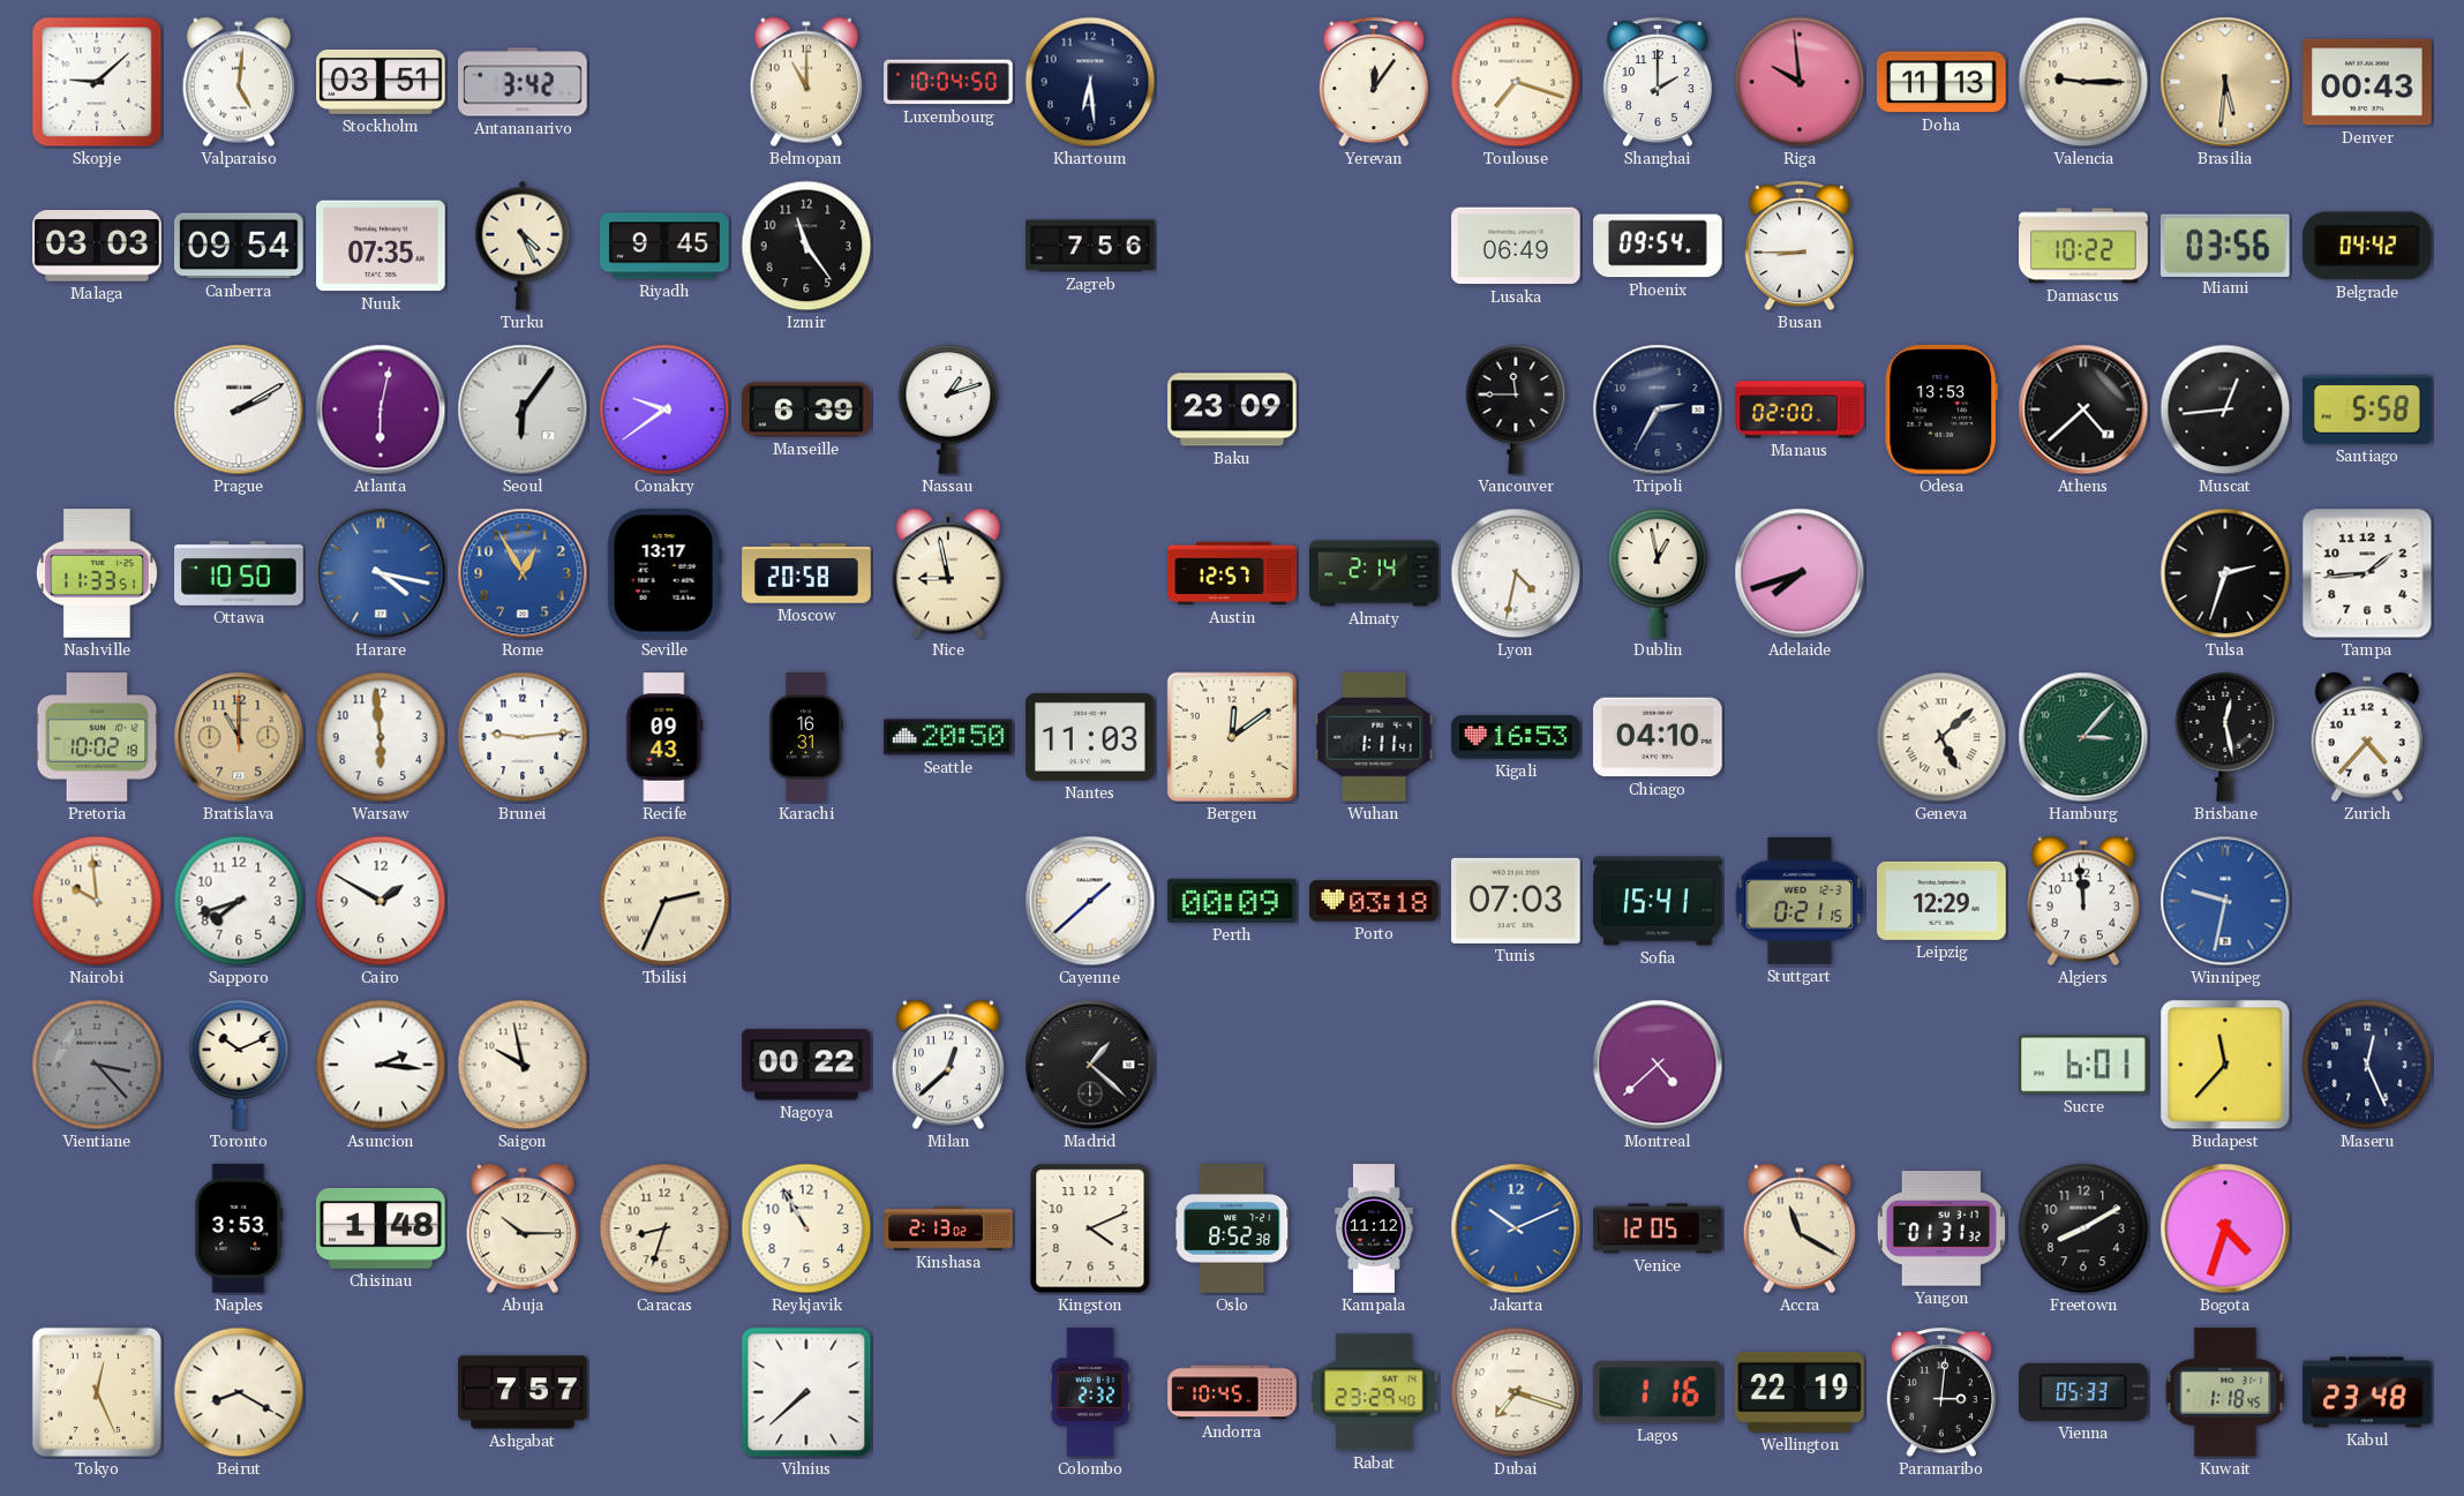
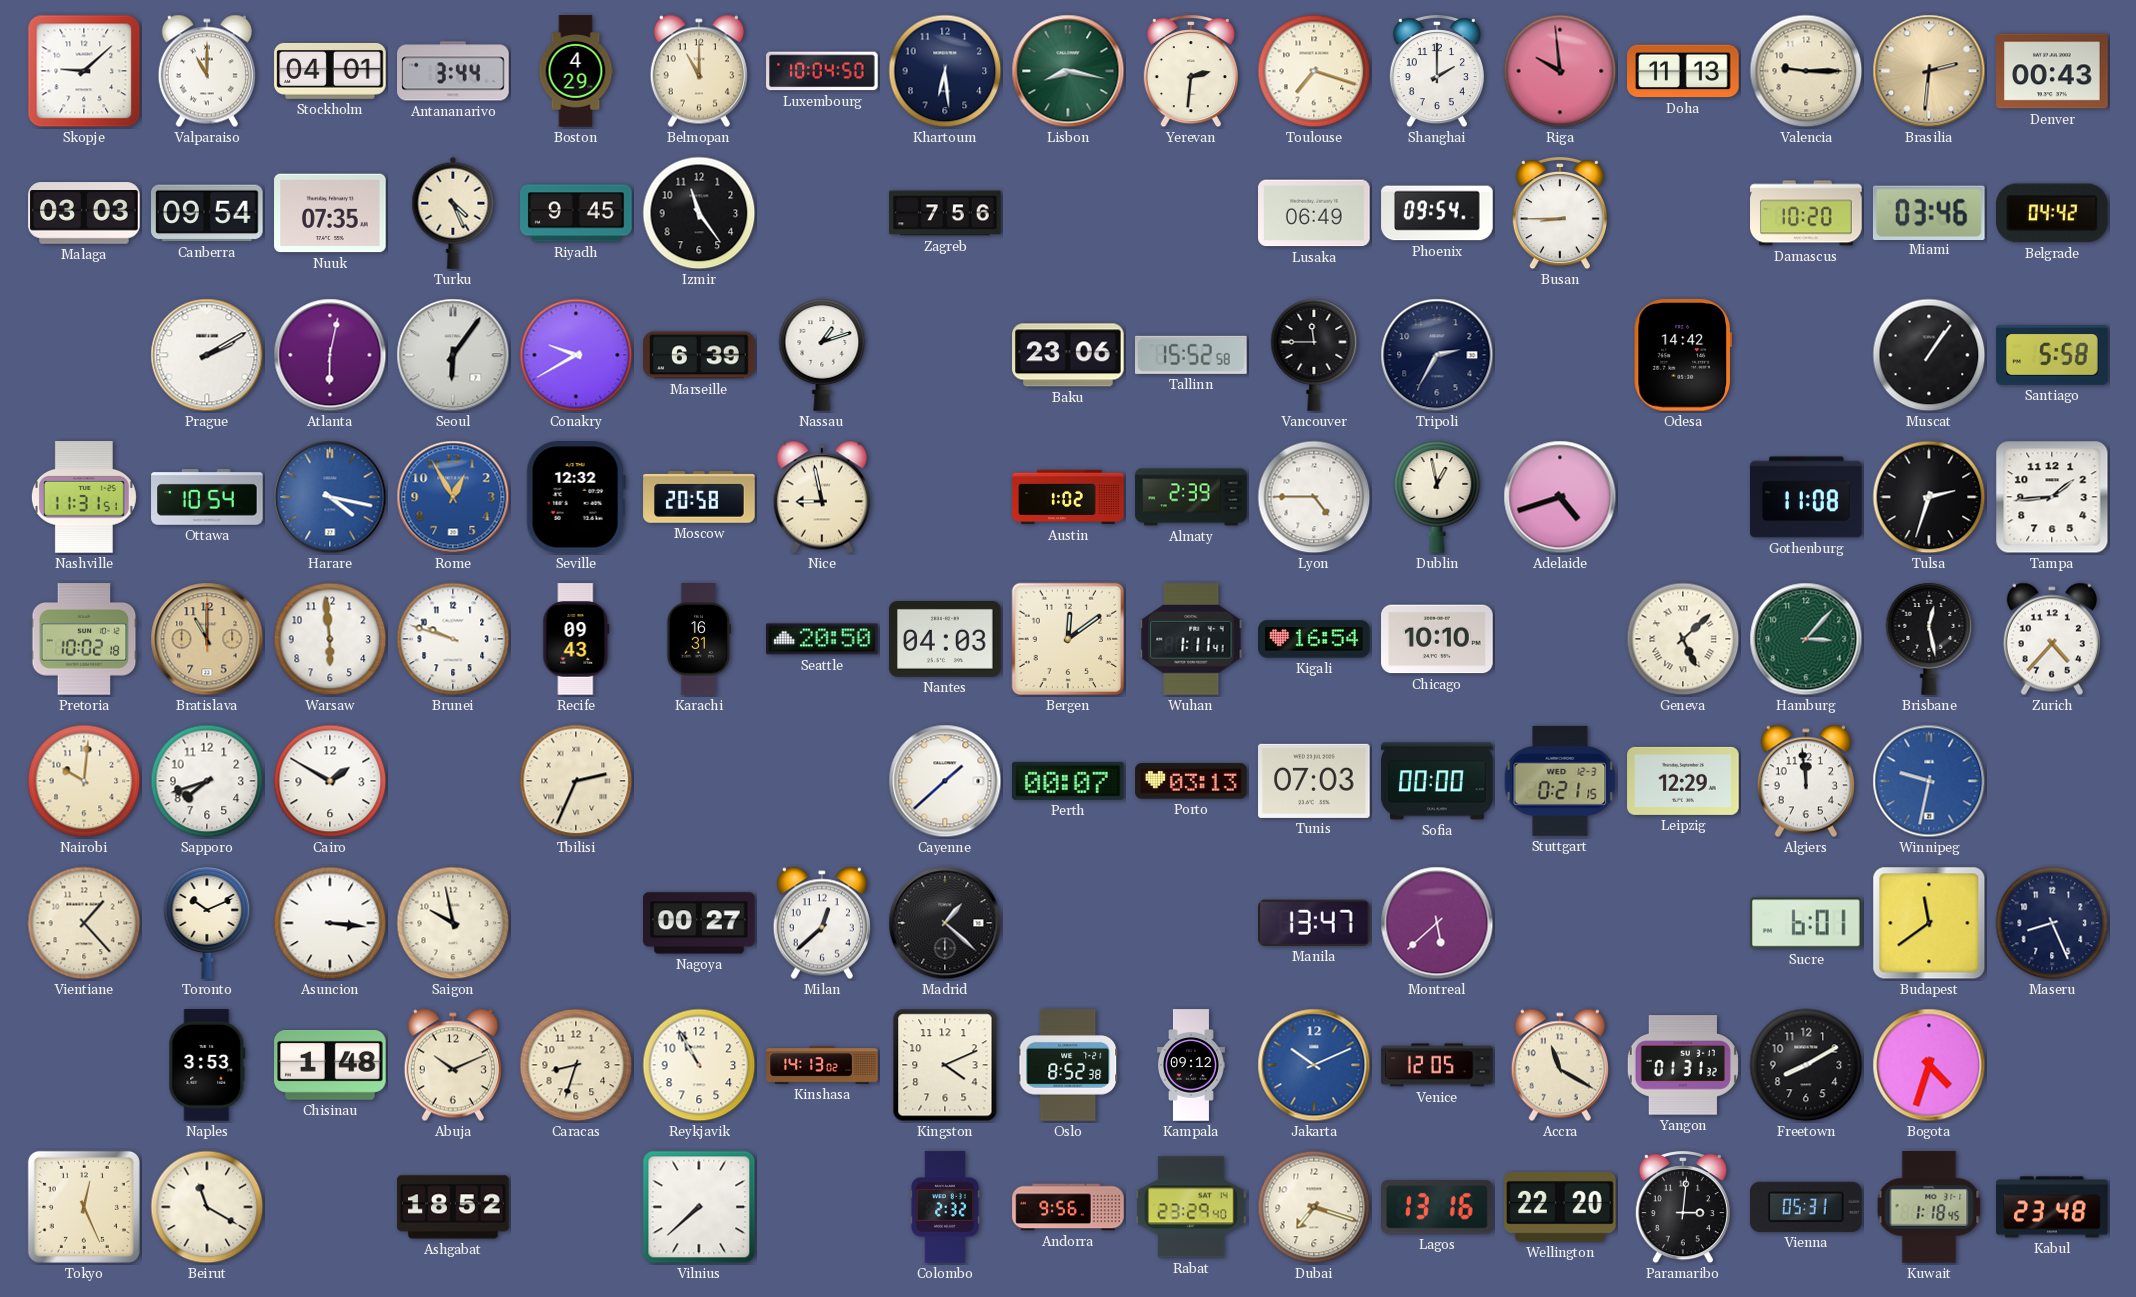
Valparaiso: 5:01 -> 11:00 (207, 71)
Stockholm: 03:51 -> 04:01 (330, 71)
Antananarivo: 3:42 -> 3:44 (453, 71)
Boston: none -> 4:29 (576, 71)
Lisbon: none -> 8:17 (1068, 71)
Yerevan: 12:06 -> 2:31 (1191, 72)
Brasilia: 5:31 -> 2:31 (1929, 71)
Damascus: 10:22 -> 10:20 (1806, 213)
Miami: 03:56 -> 03:46 (1929, 212)
Conakry: 9:39 -> 9:40 (576, 355)
Baku: 23:09 -> 23:06 (1068, 355)
Tallinn: none -> 15:52 (1192, 355)
Manaus: 02:00 -> none (1800, 409)
Odesa: 13:53 -> 14:42 (1683, 355)
Athens: 4:38 -> none (2083, 409)
Muscat: 12:44 -> 1:06 (1929, 355)
Nashville: 11:33 -> 11:31 (84, 497)
Ottawa: 10:50 -> 10:54 (207, 497)
Seville: 13:17 -> 12:32 (576, 498)
Austin: 12:57 -> 1:02 (1068, 497)
Almaty: 2:14 -> 2:39 (1191, 497)
Lyon: 4:32 -> 4:45 (1314, 497)
Adelaide: 7:42 -> 4:42 (1560, 497)
Gothenburg: none -> 11:08 (1806, 497)
Brunei: 9:14 -> 9:48 (453, 639)
Nantes: 11:03 -> 04:03 (945, 640)
Kigali: 16:53 -> 16:54 (1314, 639)
Chicago: 04:10 -> 10:10 (1437, 639)
Nairobi: 9:59 -> 10:01 (84, 781)
Perth: 00:09 -> 00:07 (1069, 781)
Porto: 03:18 -> 03:13 (1191, 781)
Sofia: 15:41 -> 00:00 (1437, 781)
Vientiane: 3:23 -> 1:23 (84, 923)
Vientiane dial: grey -> cream (84, 923)
Asuncion: 2:16 -> 3:16 (330, 923)
Nagoya: 00:22 -> 00:27 (699, 923)
Manila: none -> 13:47 (1315, 923)
Montreal: 4:38 -> 5:38 (1437, 923)
Budapest: 11:37 -> 11:39 (1929, 923)
Maseru: 12:26 -> 8:26 (2052, 923)
Abuja: 10:15 -> 10:11 (453, 1065)
Kinshasa: 2:13 -> 14:13 (822, 1065)
Kampala: 11:12 -> 09:12 (1191, 1065)
Beirut: 8:20 -> 11:20 (207, 1207)
Ashgabat: 7:57 -> 18:52 (453, 1207)
Andorra: 10:45 -> 9:56 (1068, 1207)
Lagos: 1:16 -> 13:16 (1438, 1207)
Wellington: 22:19 -> 22:20 (1561, 1208)
Vienna: 05:33 -> 05:31 (1807, 1207)
